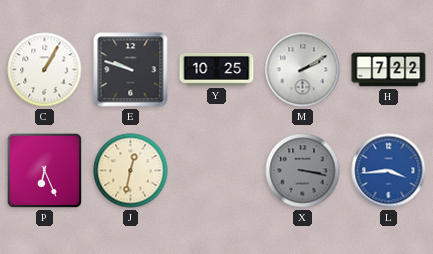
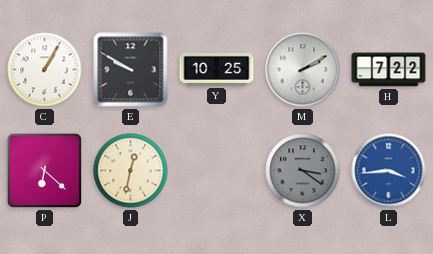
E: 9:48 -> 9:50 (131, 70)
P: 6:26 -> 6:22 (44, 170)
X: 3:17 -> 3:21 (303, 171)
